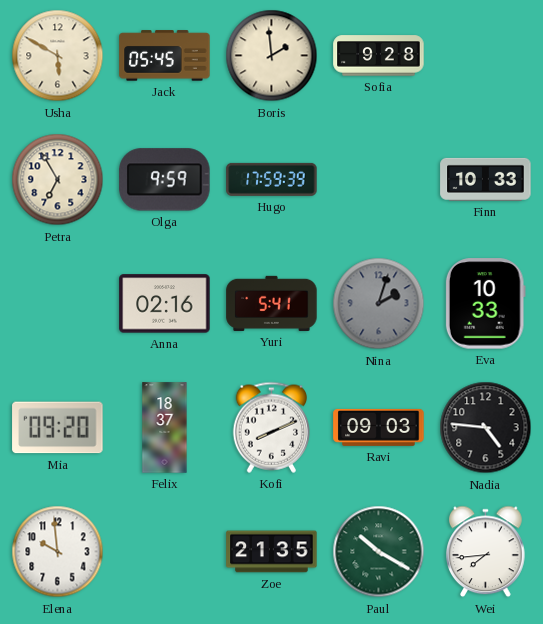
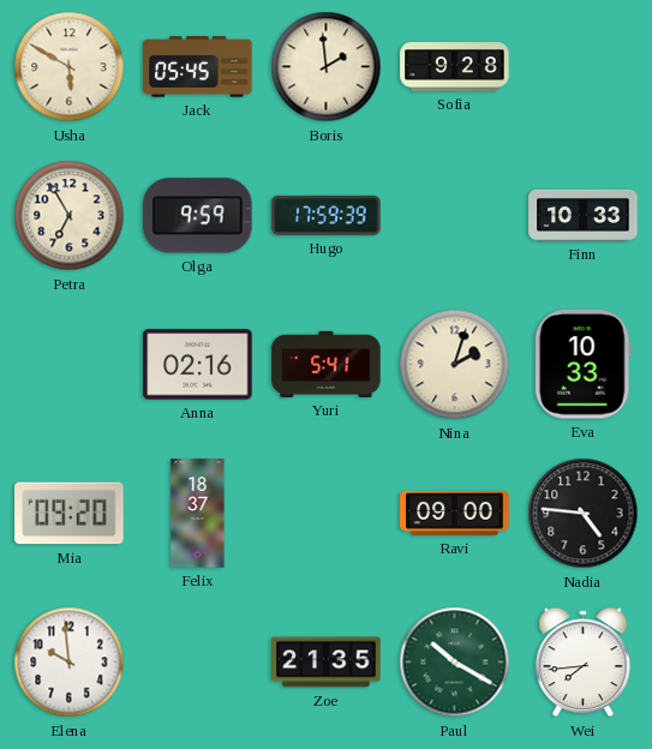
Nina dial: grey -> cream (455, 365)
Kofi: 8:11 -> none (271, 427)
Ravi: 09:03 -> 09:00 (455, 513)
